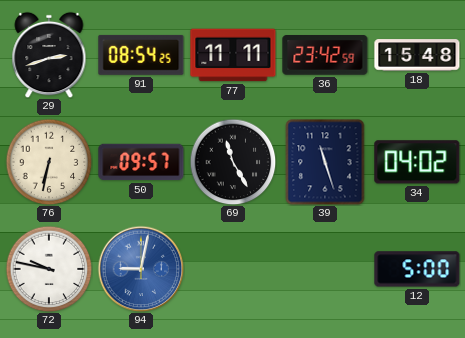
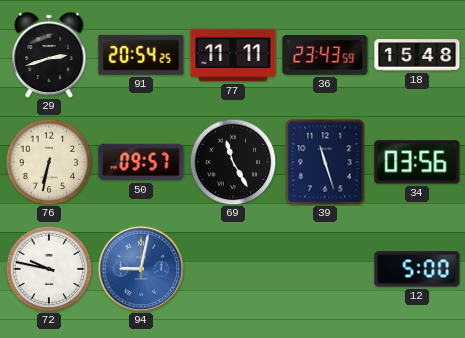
91: 08:54 -> 20:54 (141, 55)
36: 23:42 -> 23:43 (325, 56)
34: 04:02 -> 03:56 (417, 162)
